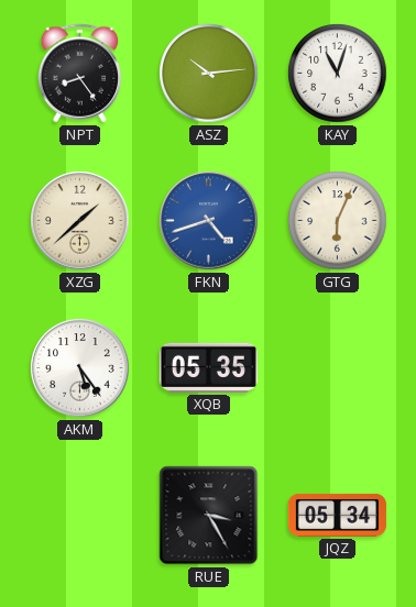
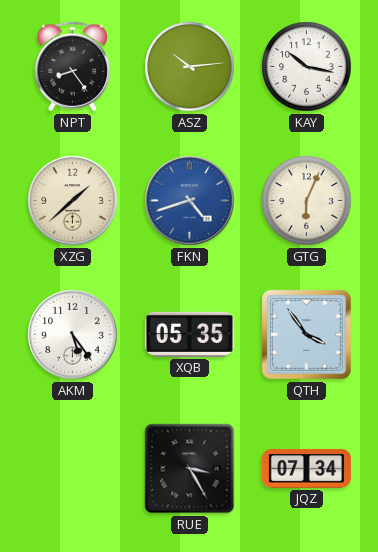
KAY: 11:03 -> 10:17 (307, 67)
QTH: none -> 3:54 (307, 335)
JQZ: 05:34 -> 07:34 (306, 469)
